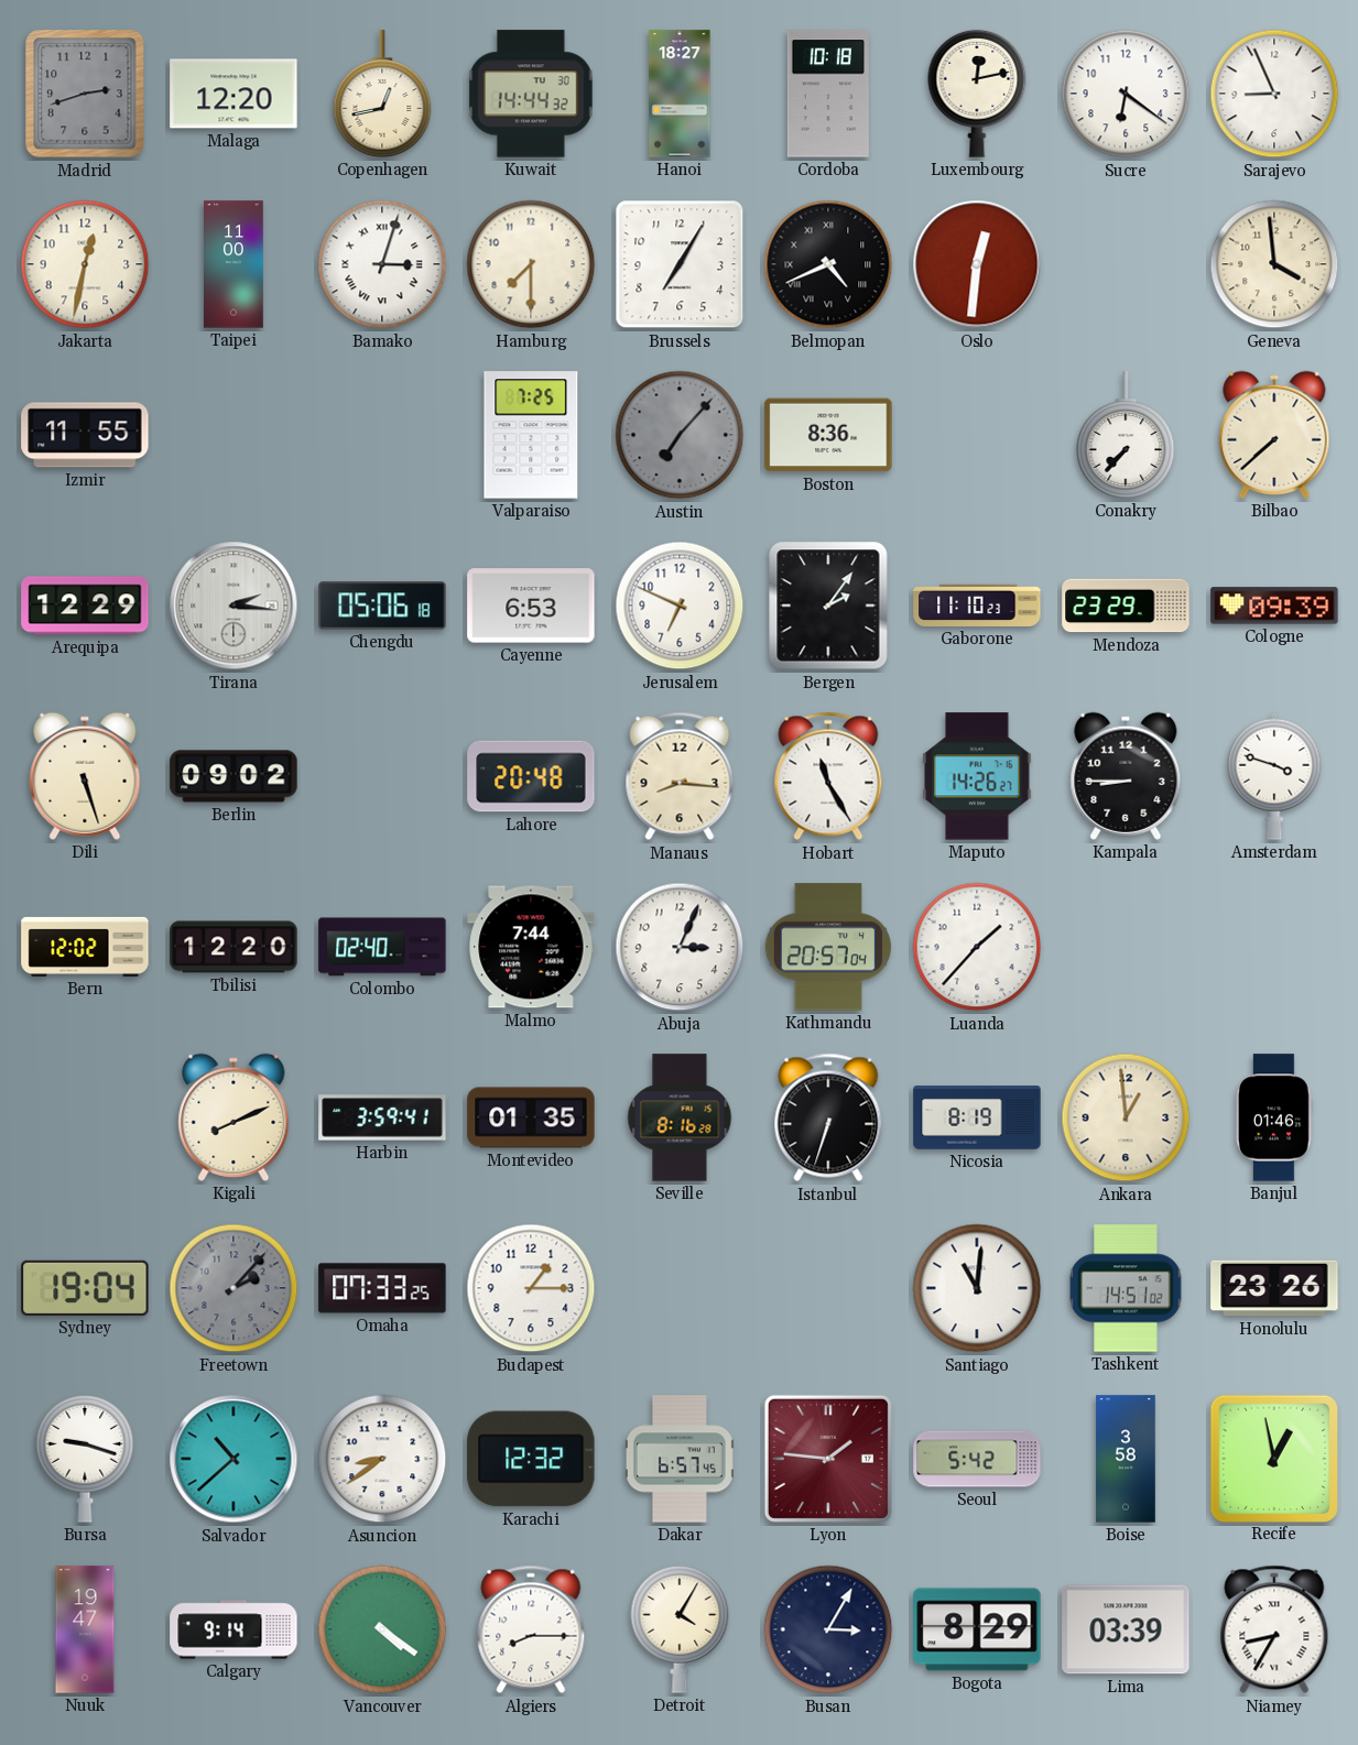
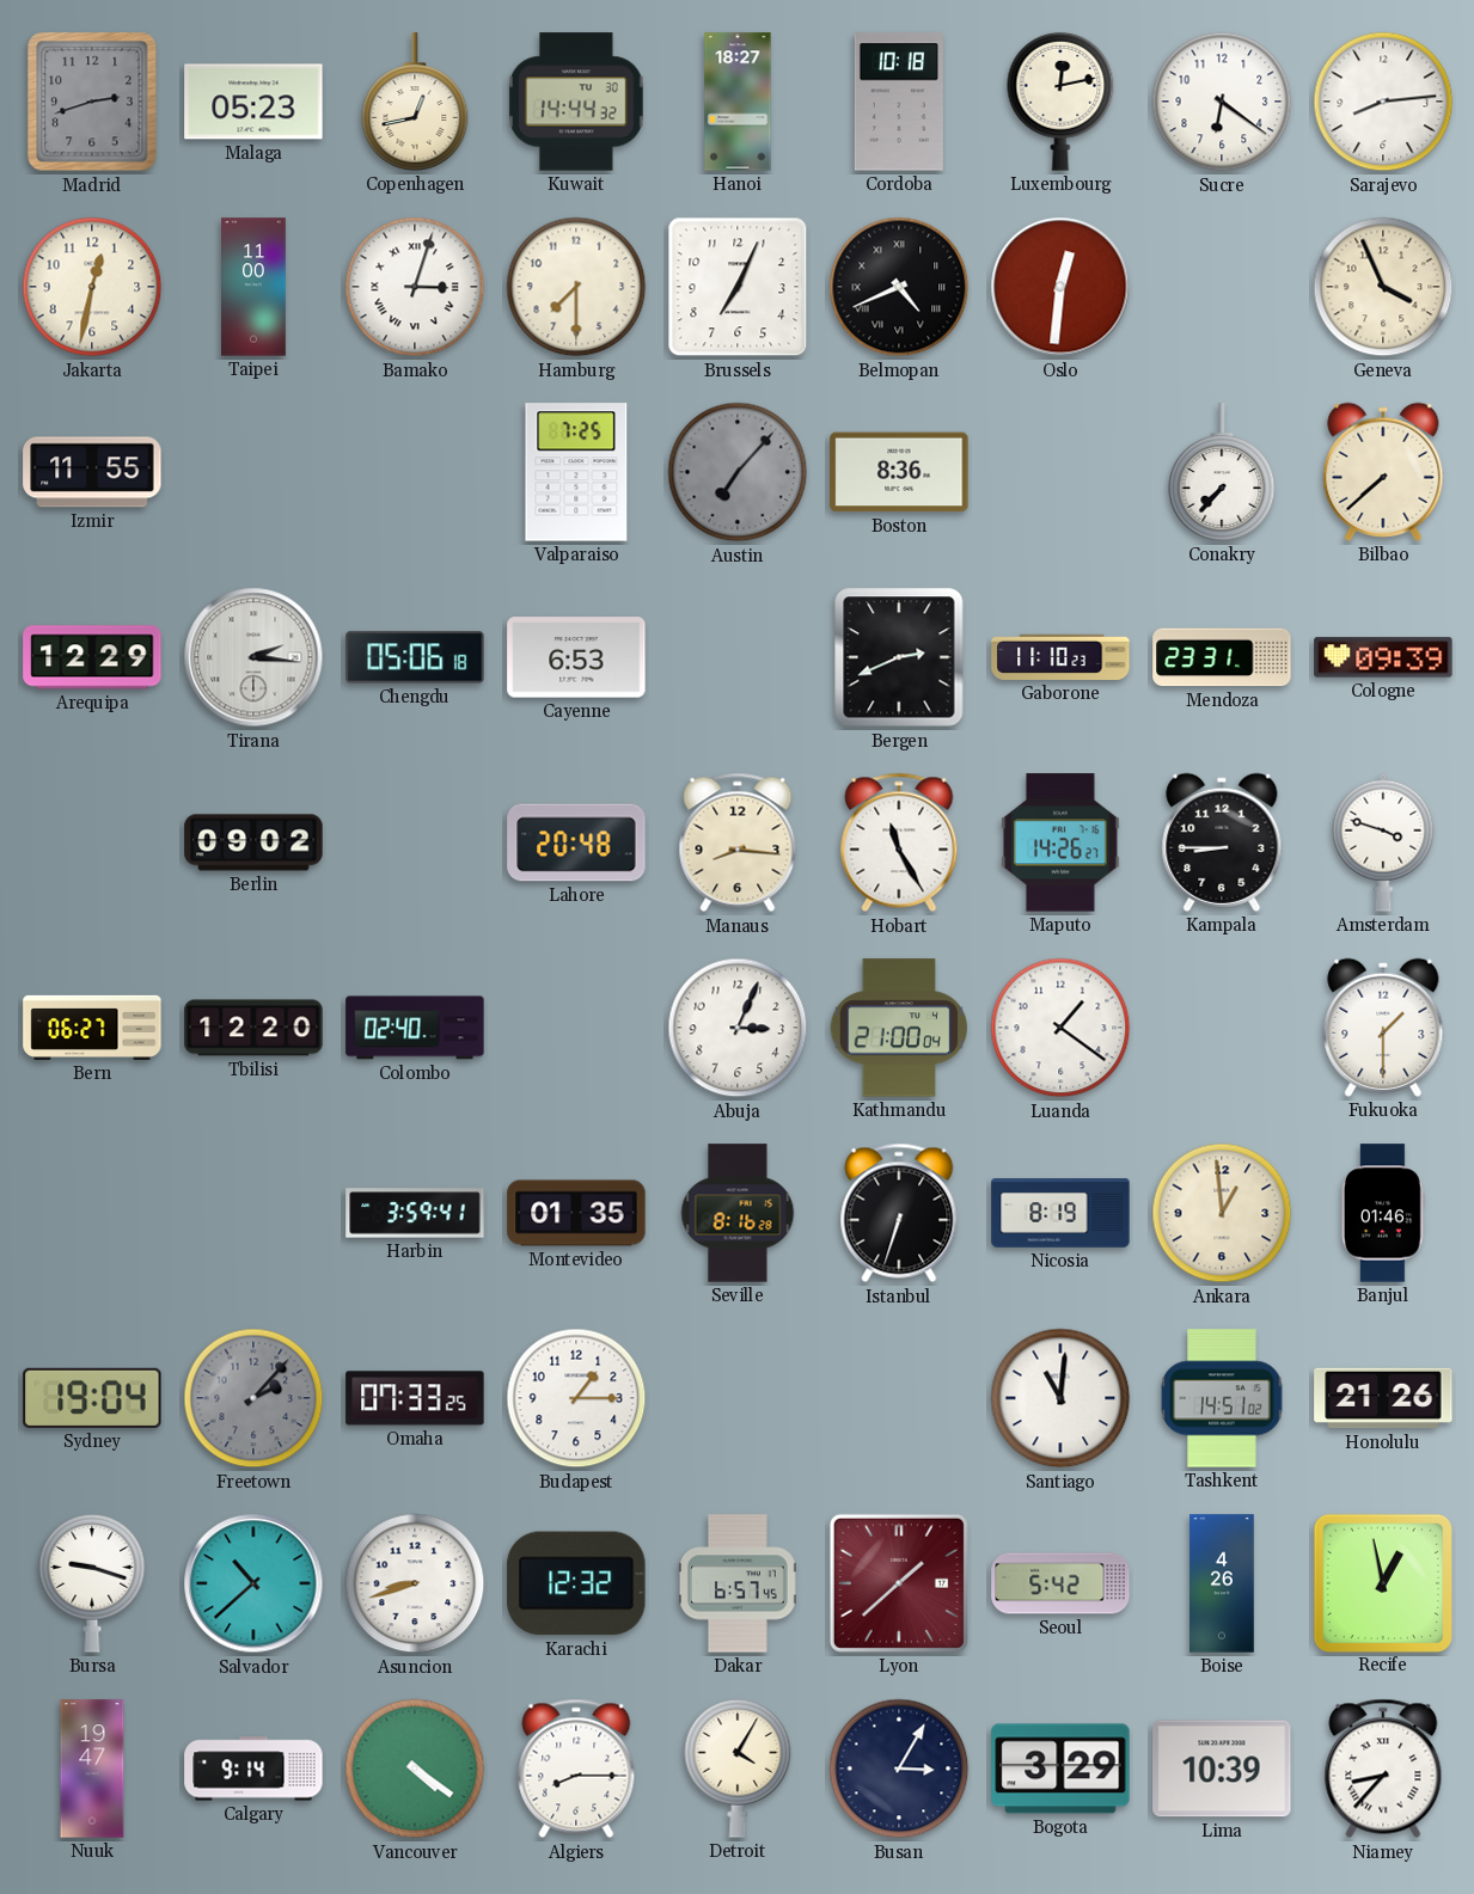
Malaga: 12:20 -> 05:23 (253, 102)
Sarajevo: 8:56 -> 8:14 (1383, 102)
Brussels: 7:05 -> 7:04 (738, 287)
Geneva: 3:59 -> 3:56 (1383, 287)
Jerusalem: 6:49 -> none (680, 606)
Bergen: 2:06 -> 2:41 (899, 657)
Mendoza: 23:29 -> 23:31 (1222, 657)
Dili: 5:27 -> none (85, 776)
Bern: 12:02 -> 06:27 (92, 1028)
Malmo: 7:44 -> none (531, 947)
Kathmandu: 20:57 -> 21:00 (898, 1028)
Luanda: 1:37 -> 1:21 (1060, 1028)
Fukuoka: none -> 1:30 (1383, 1028)
Kigali: 8:11 -> none (233, 1117)
Honolulu: 23:26 -> 21:26 (1383, 1398)
Asuncion: 8:39 -> 8:42 (415, 1583)
Lyon: 1:46 -> 1:38 (899, 1583)
Boise: 3:58 -> 4:26 (1222, 1583)
Bogota: 8:29 -> 3:29 (1060, 1769)
Lima: 03:39 -> 10:39 (1222, 1769)
Niamey: 8:35 -> 8:37 (1383, 1769)
